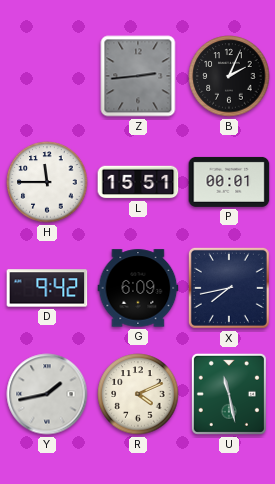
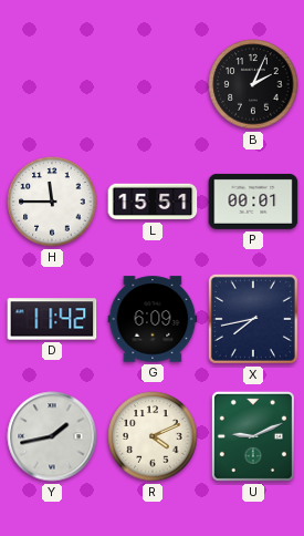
Z: 2:44 -> none (138, 76)
D: 9:42 -> 11:42 (52, 319)
U: 11:28 -> 9:11 (253, 436)
